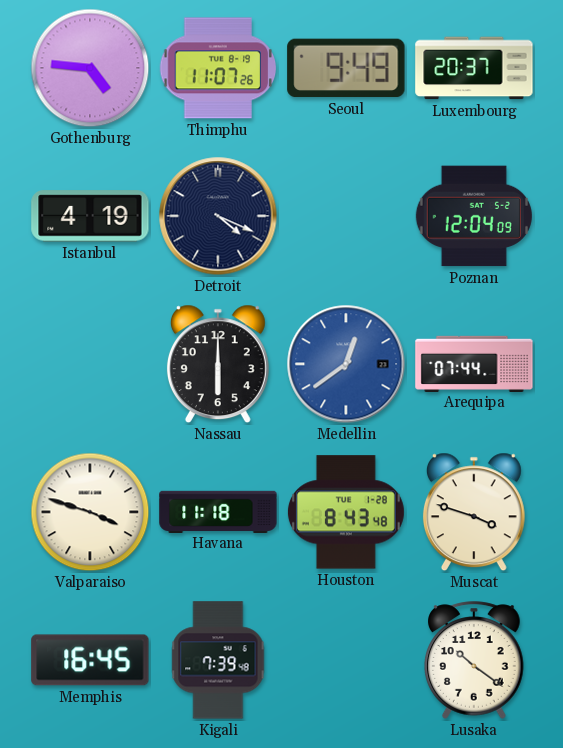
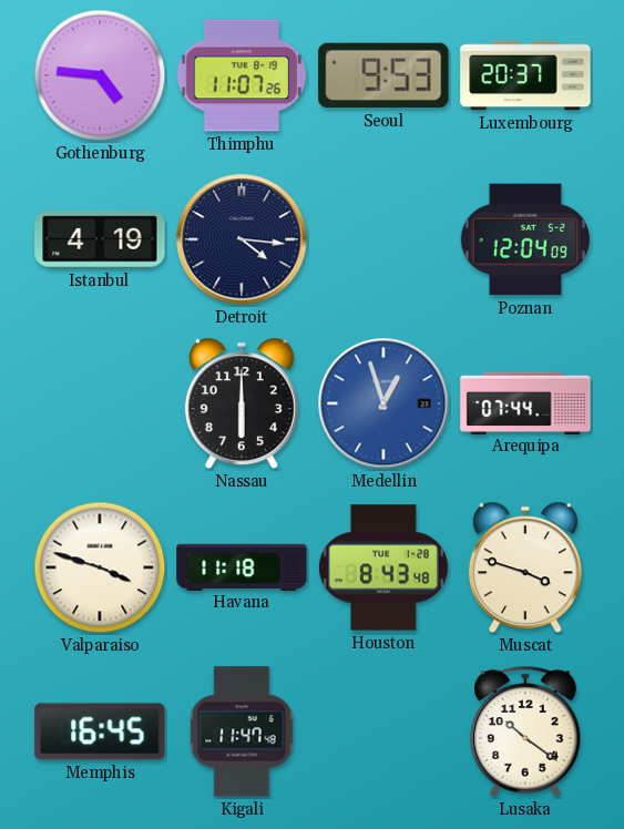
Seoul: 9:49 -> 9:53 (383, 75)
Detroit: 4:19 -> 4:16 (242, 239)
Medellin: 12:39 -> 12:57 (383, 403)
Kigali: 7:39 -> 11:47 (242, 731)
